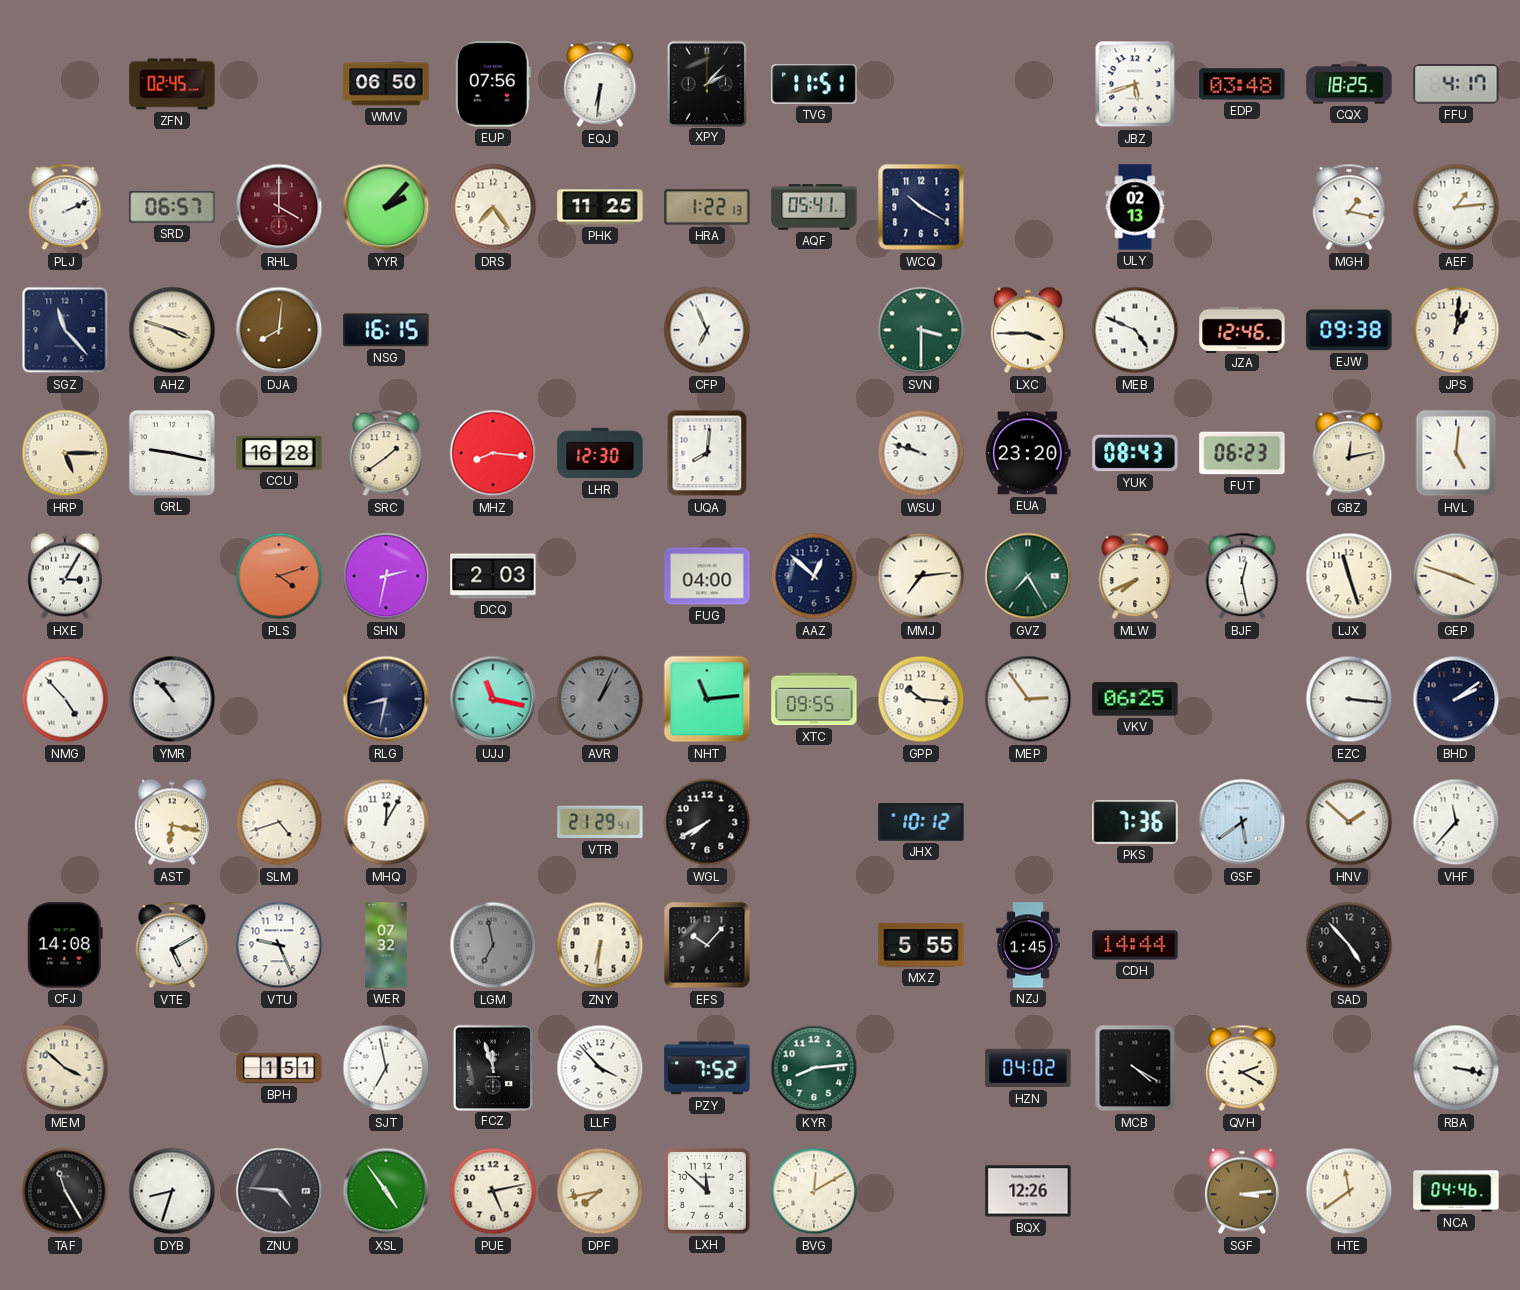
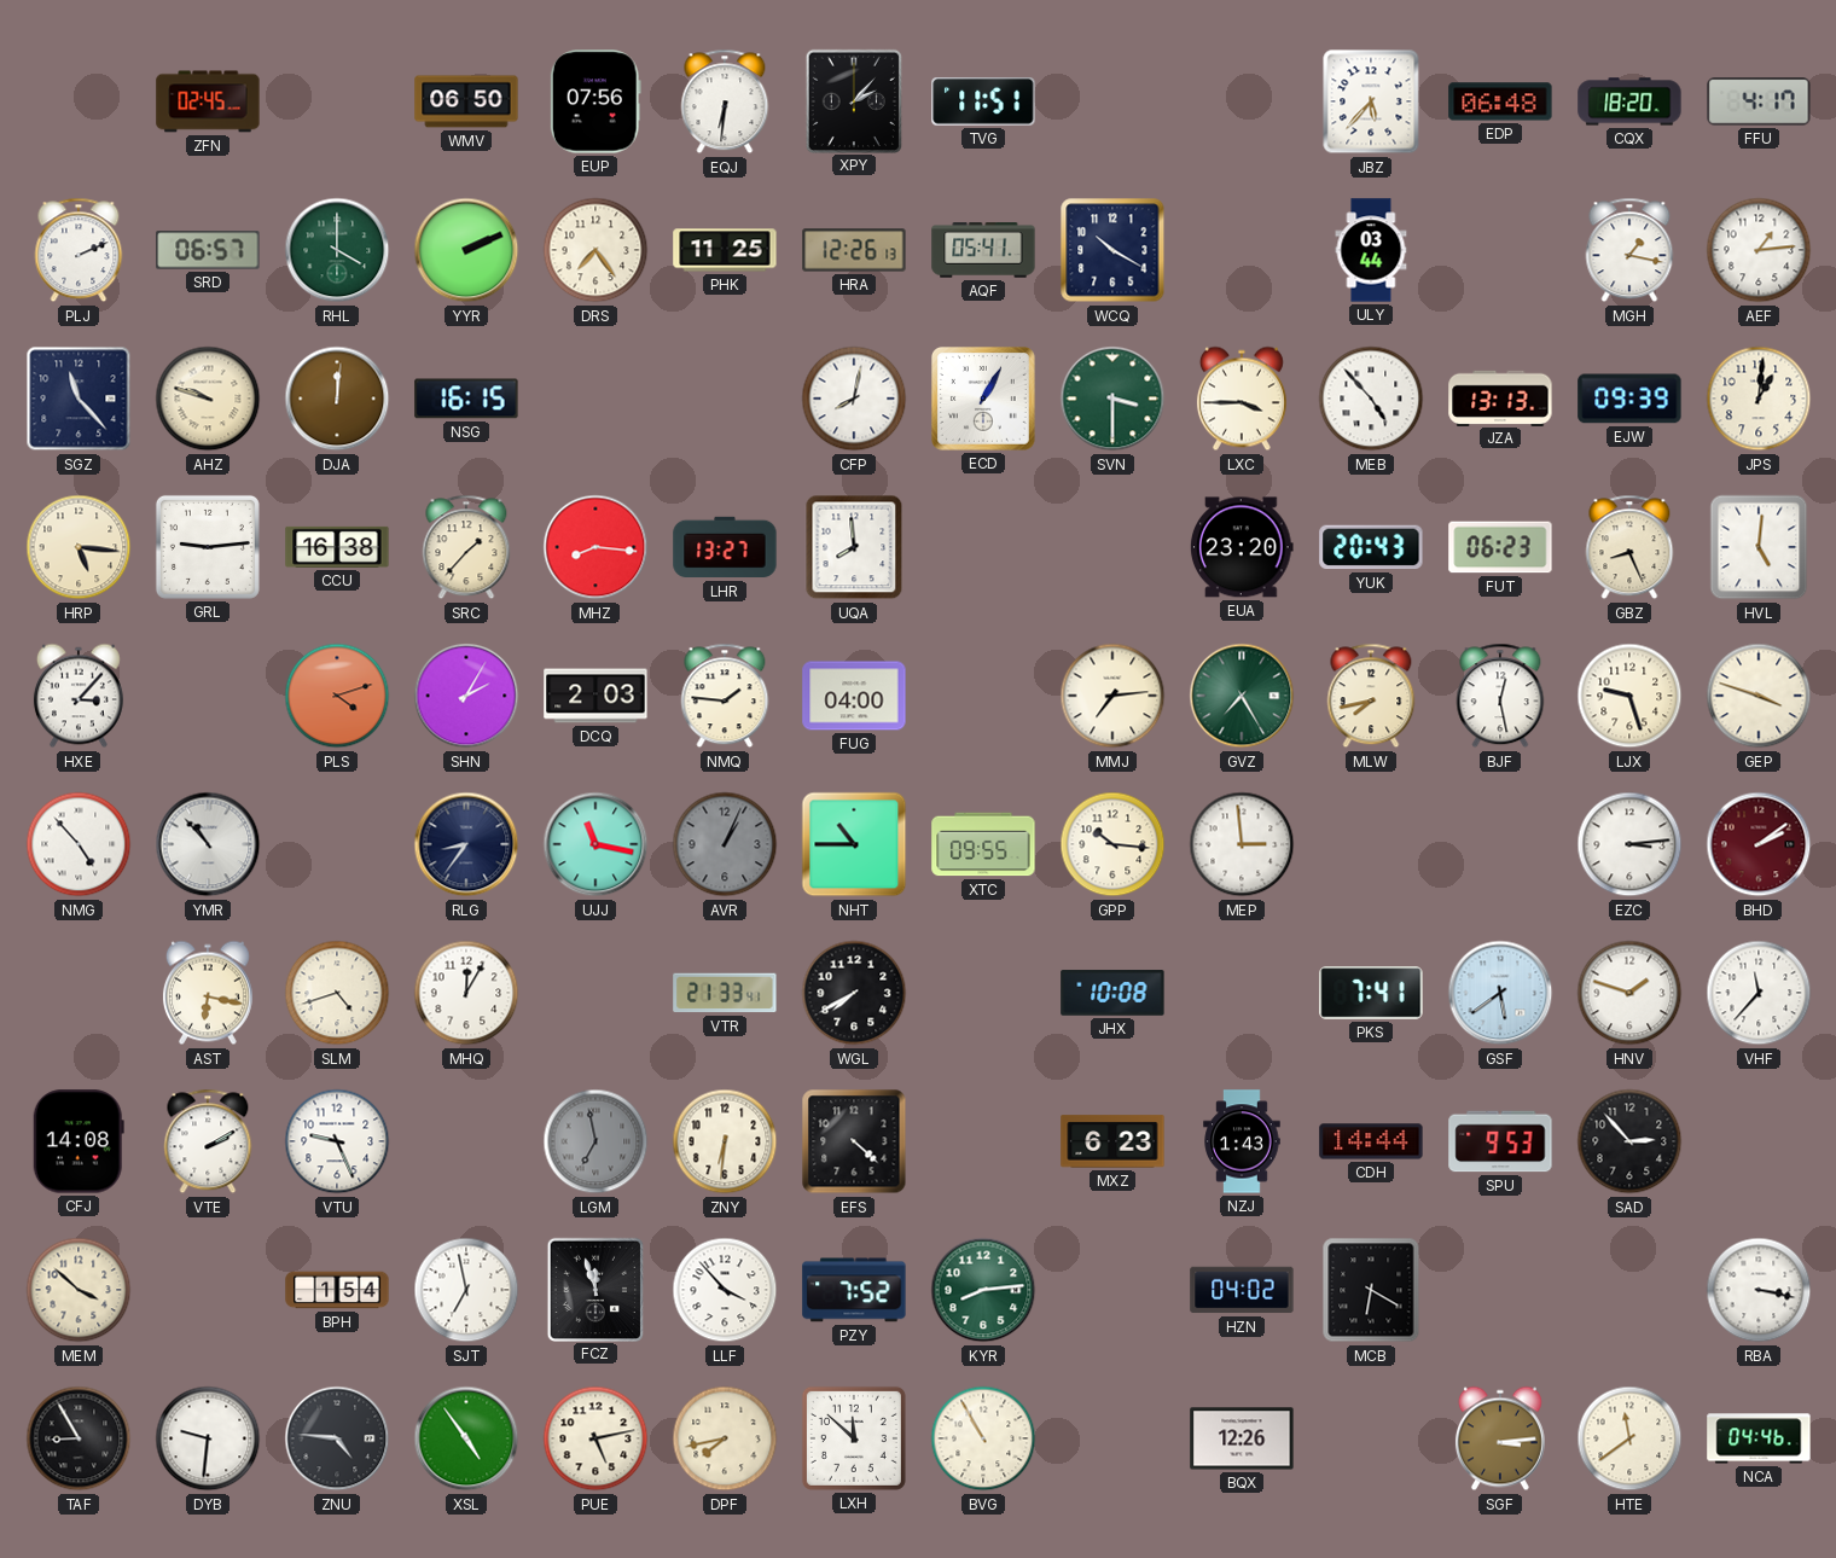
JBZ: 5:42 -> 5:37 (1371, 101)
EDP: 03:48 -> 06:48 (1500, 101)
CQX: 18:25 -> 18:20 (1629, 101)
RHL dial: burgundy -> green (337, 250)
YYR: 2:07 -> 2:11 (466, 250)
HRA: 1:22 -> 12:26 (854, 250)
ULY: 02:13 -> 03:44 (1371, 250)
AHZ: 3:48 -> 9:48 (208, 399)
DJA: 8:01 -> 12:01 (337, 399)
CFP: 6:56 -> 8:02 (854, 399)
ECD: none -> 1:05 (984, 400)
MEB: 4:49 -> 4:53 (1371, 399)
JZA: 12:46 -> 13:13 (1500, 397)
EJW: 09:38 -> 09:39 (1629, 399)
HRP: 5:15 -> 5:16 (79, 547)
GRL: 9:17 -> 9:14 (208, 547)
CCU: 16:28 -> 16:38 (337, 547)
SRC: 1:39 -> 1:37 (466, 547)
LHR: 12:30 -> 13:27 (725, 547)
UQA: 8:01 -> 7:59 (854, 547)
WSU: 9:48 -> none (921, 453)
YUK: 08:43 -> 20:43 (1371, 547)
GBZ: 12:13 -> 8:26 (1629, 547)
HXE: 3:05 -> 3:07 (79, 696)
SHN: 2:32 -> 2:05 (466, 696)
NMQ: none -> 1:46 (725, 696)
AAZ: 12:52 -> none (814, 576)
MLW: 7:41 -> 7:43 (1371, 696)
LJX: 11:27 -> 9:27 (1629, 696)
RLG: 8:32 -> 8:36 (466, 844)
NHT: 11:14 -> 10:45 (854, 844)
MEP: 2:54 -> 2:59 (1242, 844)
VKV: 06:25 -> none (1135, 699)
EZC: 3:16 -> 3:14 (1629, 844)
BHD dial: navy -> burgundy (1759, 844)
VTR: 21:29 -> 21:33 (725, 993)
JHX: 10:12 -> 10:08 (1112, 993)
PKS: 7:36 -> 7:41 (1371, 993)
HNV: 1:52 -> 1:48 (1629, 993)
VTE: 5:10 -> 2:10 (208, 1141)
WER: 07:32 -> none (386, 945)
EFS: 10:07 -> 4:22 (854, 1141)
MXZ: 5:55 -> 6:23 (1112, 1141)
NZJ: 1:45 -> 1:43 (1242, 1141)
SPU: none -> 9:53 (1500, 1141)
SAD: 4:53 -> 2:53 (1629, 1141)
BPH: 1:51 -> 1:54 (337, 1290)
MCB: 4:20 -> 6:20 (1371, 1290)
QVH: 2:20 -> none (1242, 1068)
TAF: 11:25 -> 8:55 (79, 1438)
DYB: 8:33 -> 9:31 (208, 1438)
BVG: 12:10 -> 10:55 (983, 1438)
